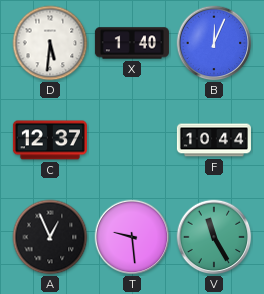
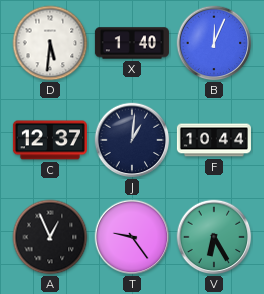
J: none -> 1:01 (132, 140)
T: 9:29 -> 9:24 (132, 237)
V: 11:25 -> 6:25 (214, 237)
